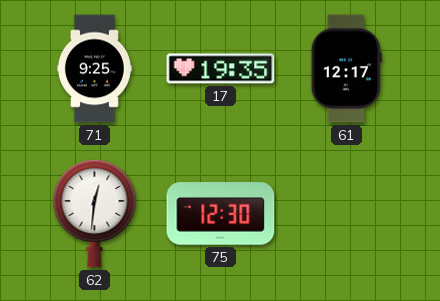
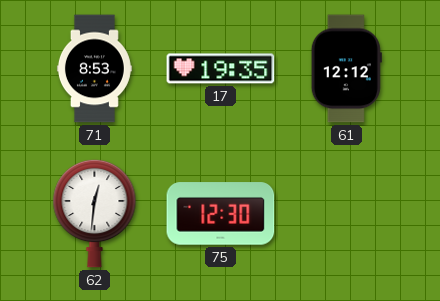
71: 9:25 -> 8:53 (94, 69)
61: 12:17 -> 12:12 (346, 69)
